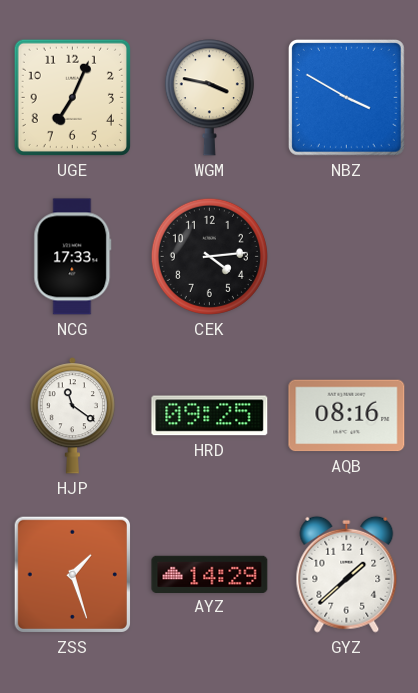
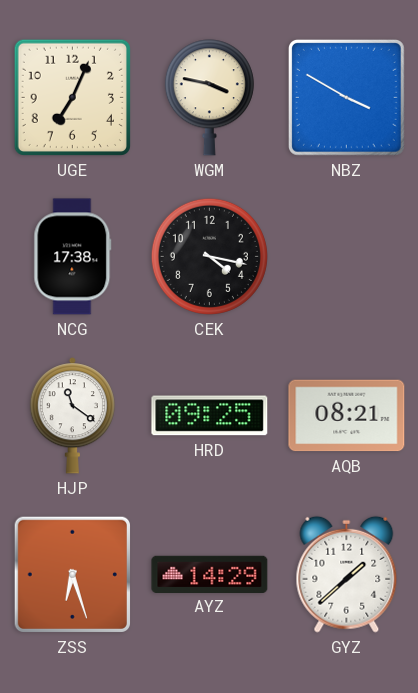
NCG: 17:33 -> 17:38 (73, 257)
CEK: 4:14 -> 4:17 (209, 256)
AQB: 08:16 -> 08:21 (347, 416)
ZSS: 1:27 -> 6:27 (72, 574)
